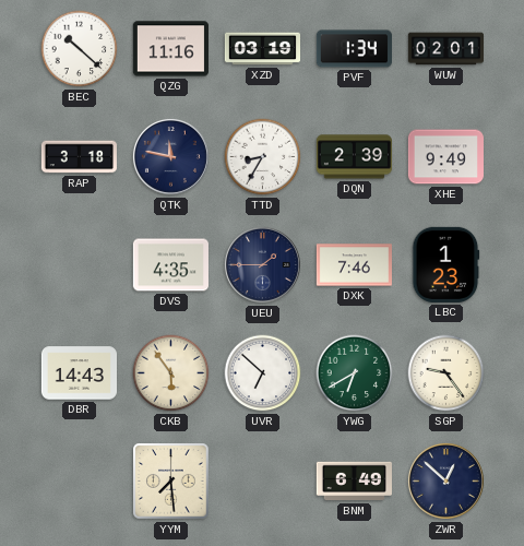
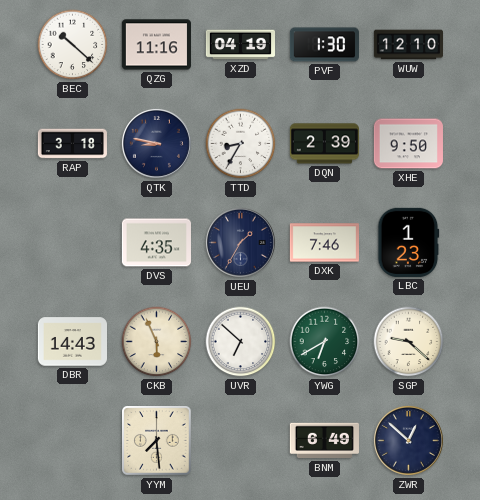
XZD: 03:19 -> 04:19 (240, 45)
PVF: 1:34 -> 1:30 (324, 45)
WUW: 02:01 -> 12:10 (408, 45)
QTK: 11:47 -> 8:47 (156, 143)
XHE: 9:49 -> 9:50 (408, 144)
UEU: 1:45 -> 1:35 (240, 242)
CKB: 5:54 -> 5:56 (157, 342)
SGP: 9:24 -> 9:22 (409, 342)
